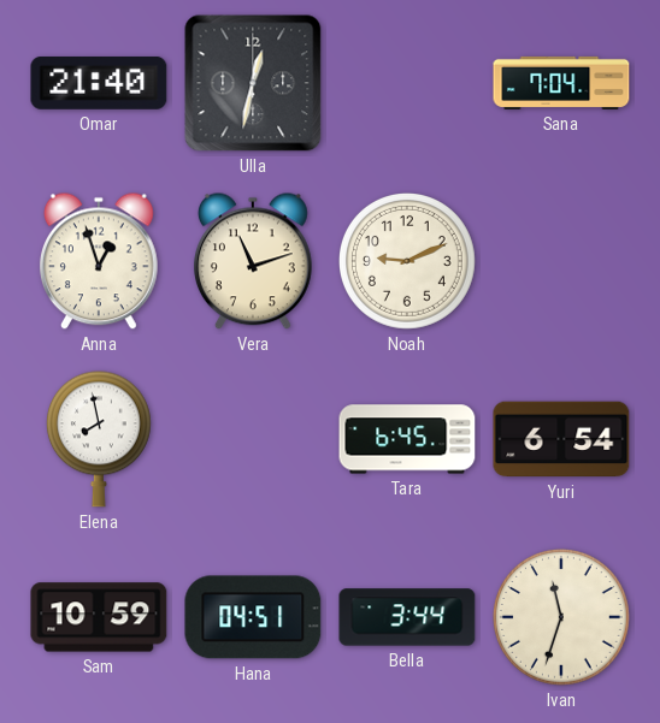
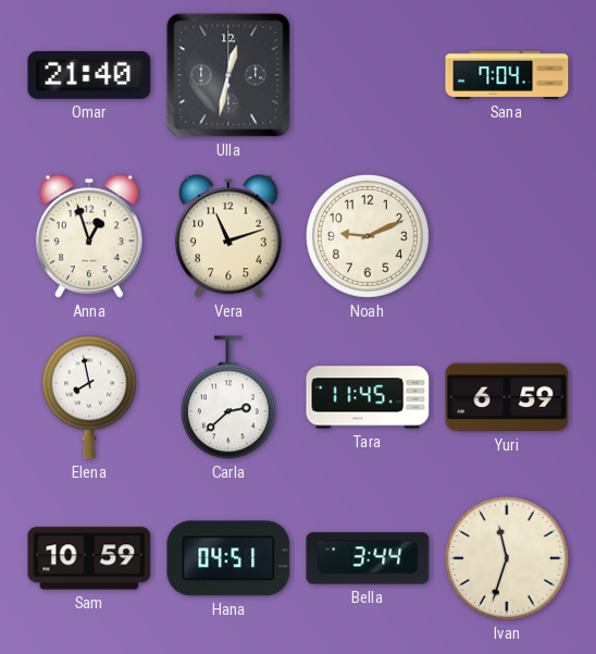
Carla: none -> 2:38 (228, 397)
Tara: 6:45 -> 11:45 (368, 397)
Yuri: 6:54 -> 6:59 (507, 397)
